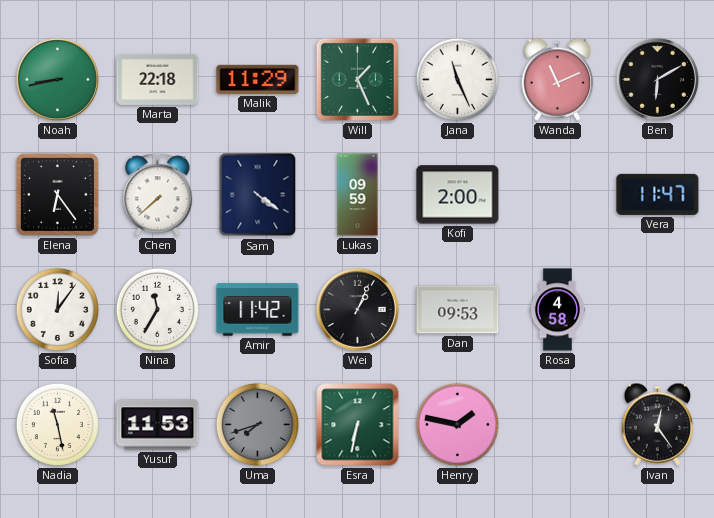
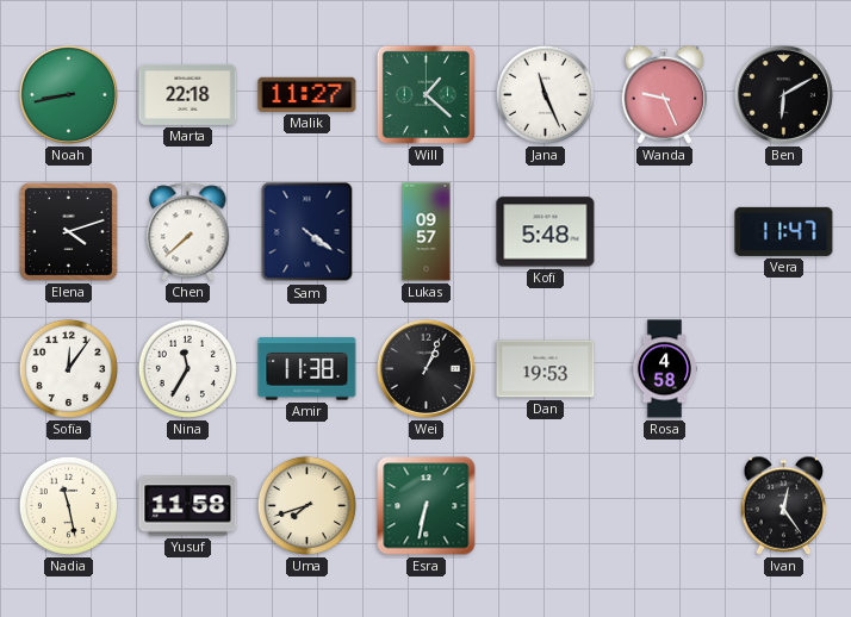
Malik: 11:29 -> 11:27 (308, 94)
Will: 1:26 -> 1:22 (425, 94)
Wanda: 11:11 -> 9:26 (665, 94)
Elena: 6:24 -> 4:12 (68, 231)
Lukas: 09:59 -> 09:57 (427, 232)
Kofi: 2:00 -> 5:48 (546, 232)
Amir: 11:42 -> 11:38 (308, 369)
Dan: 09:53 -> 19:53 (546, 369)
Yusuf: 11:53 -> 11:58 (188, 506)
Uma dial: grey -> cream (306, 505)
Henry: 1:47 -> none (457, 424)
